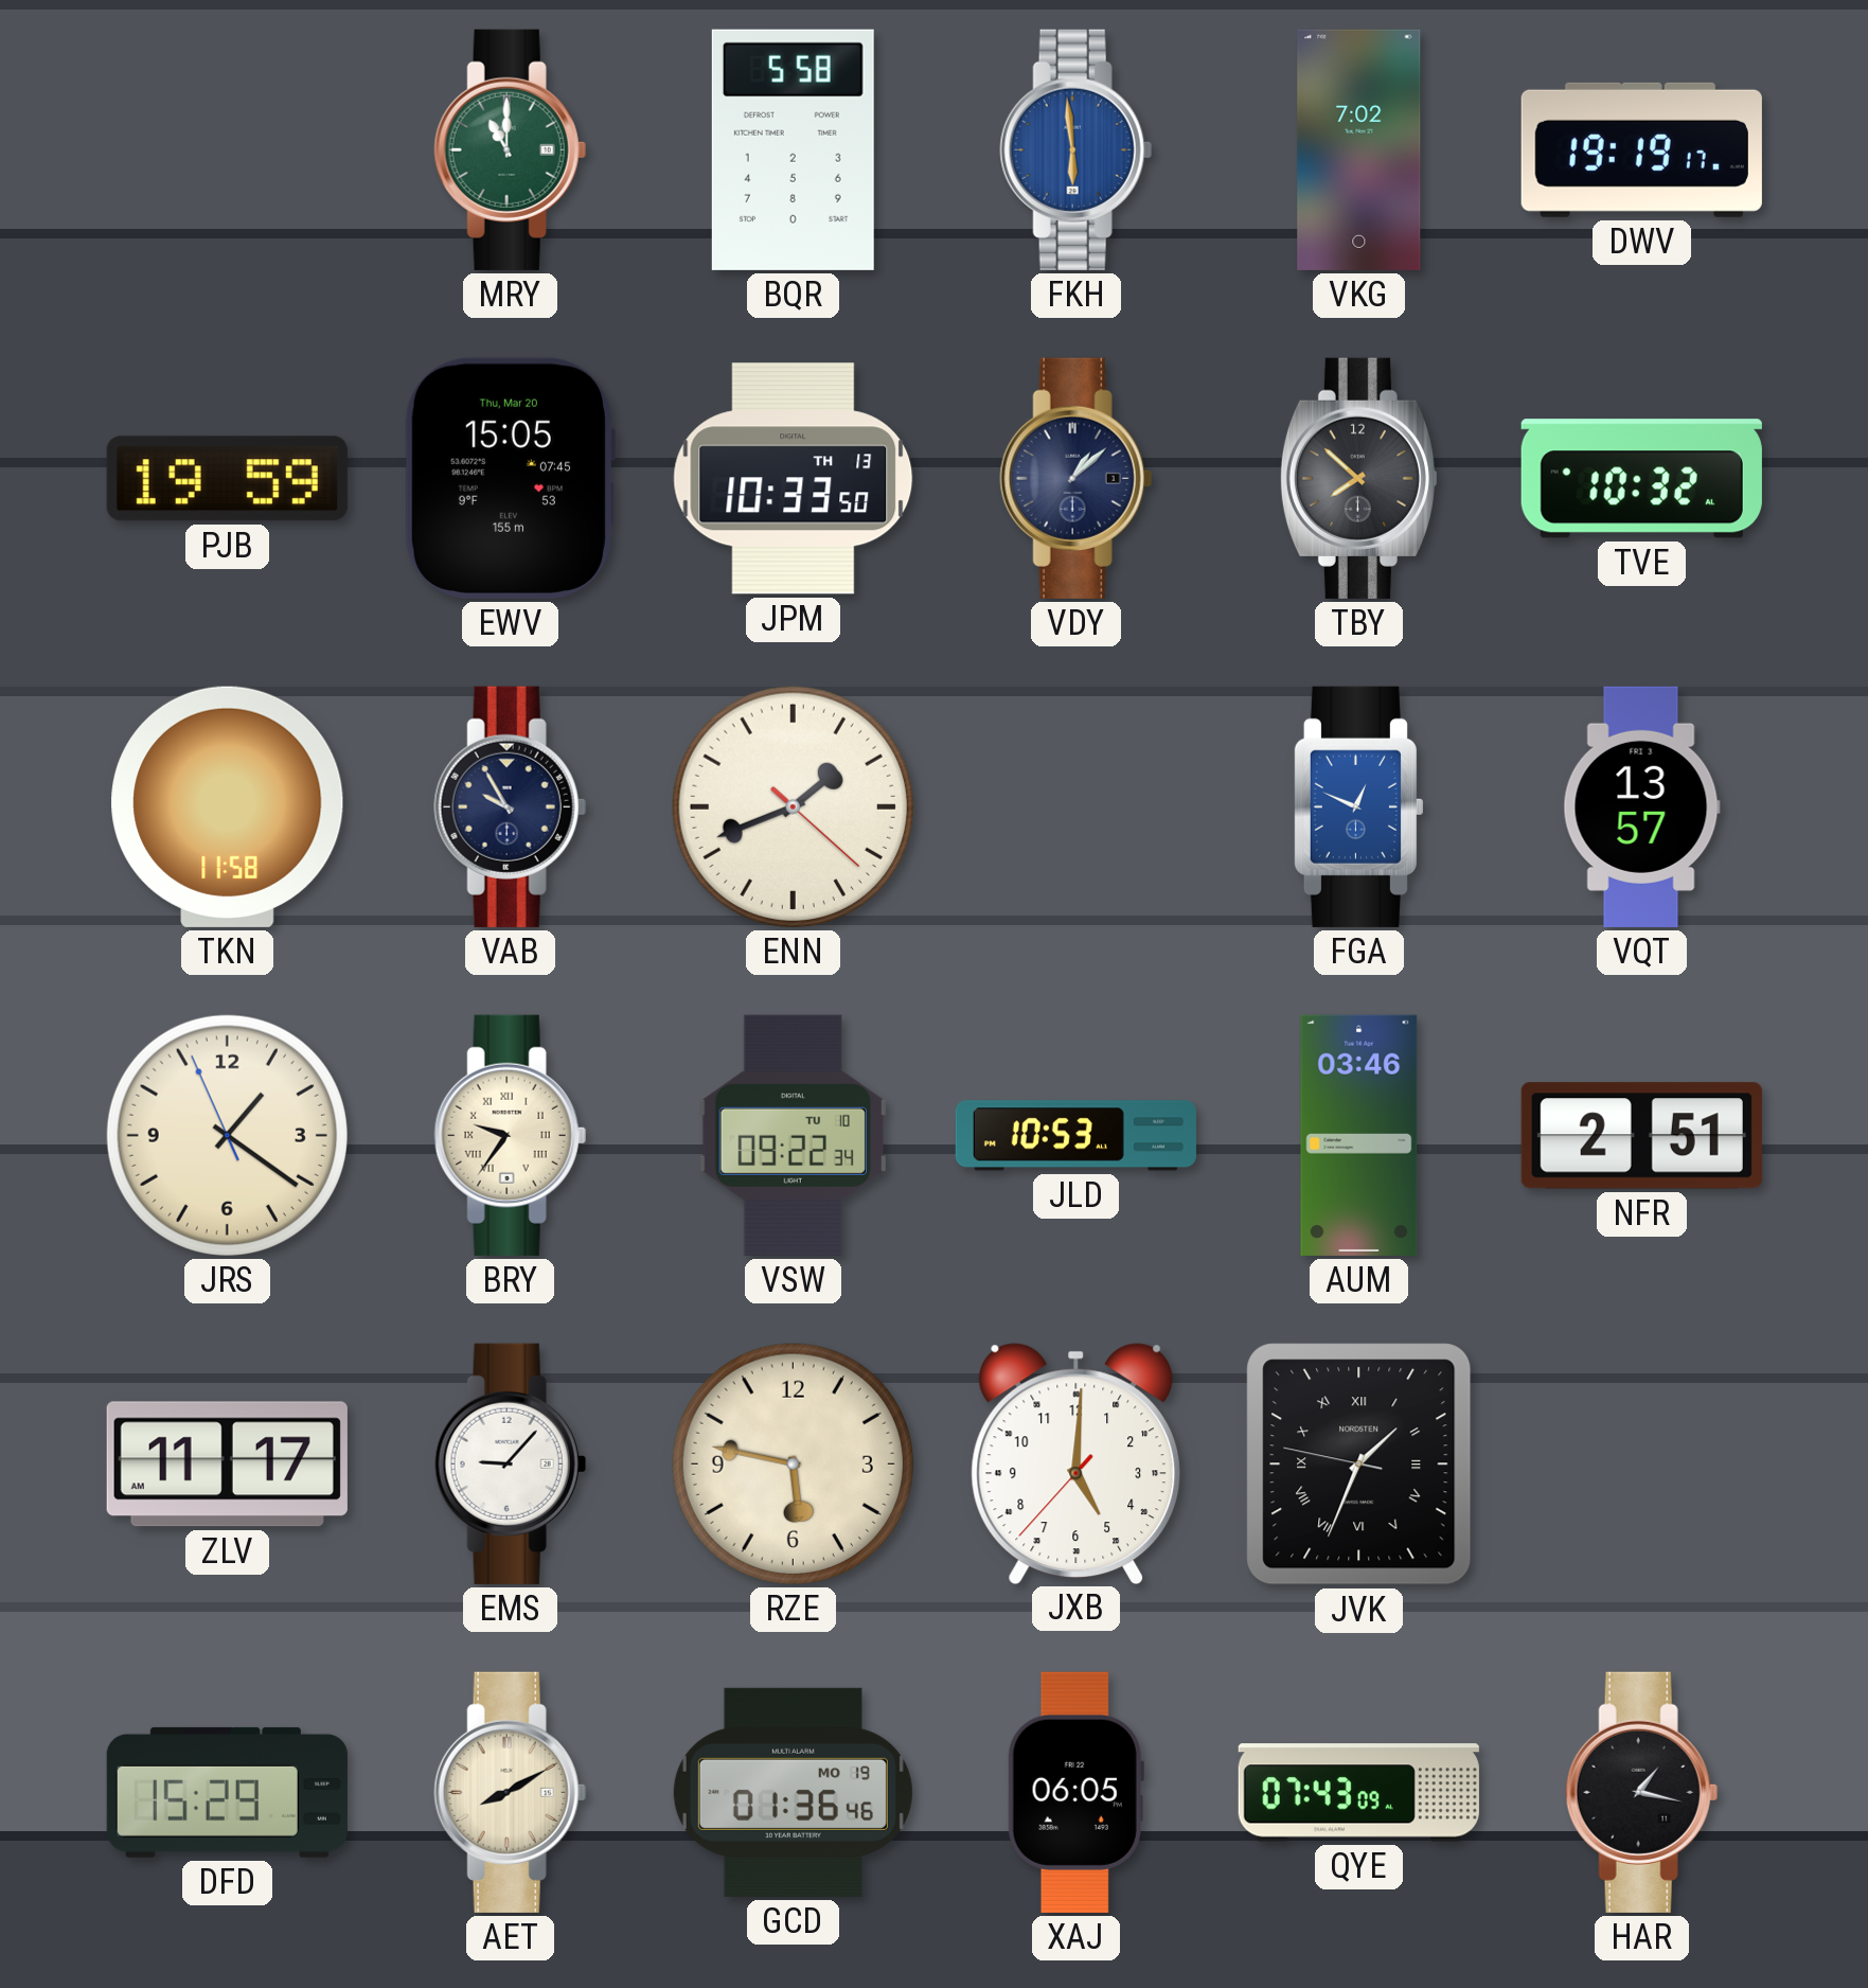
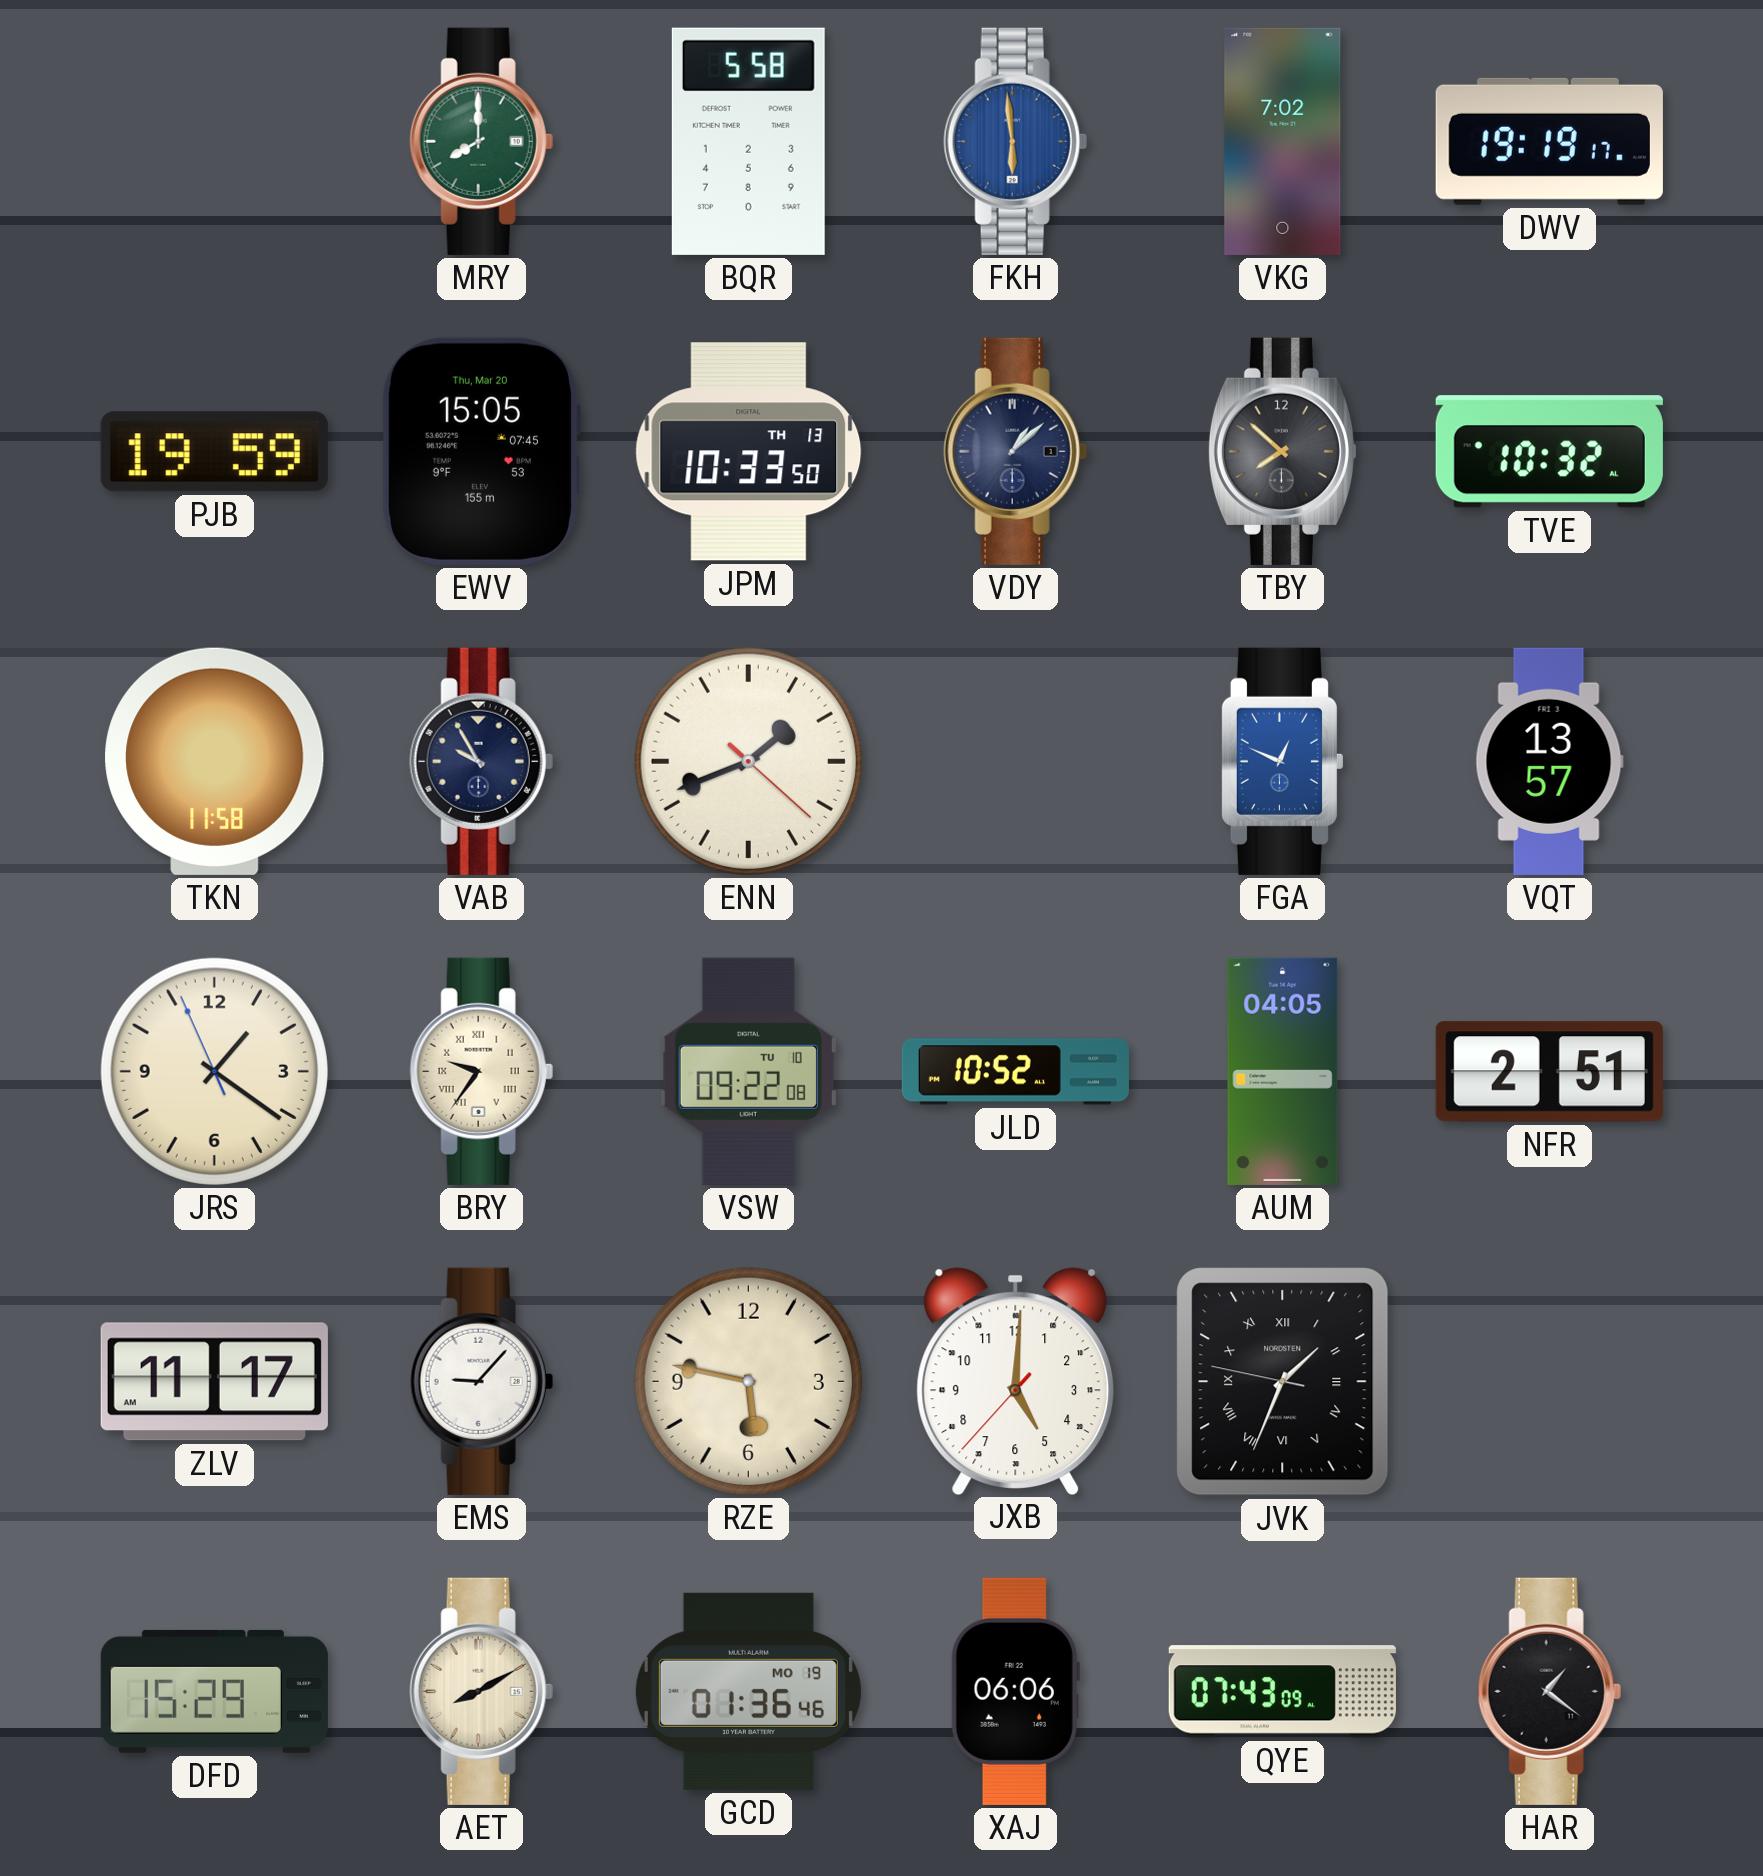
MRY: 11:00 -> 8:00 (481, 141)
VSW: 09:22:34 -> 09:22:08 (748, 1071)
JLD: 10:53 -> 10:52 (1015, 1072)
AUM: 03:46 -> 04:05 (1283, 1071)
XAJ: 06:05 -> 06:06 (1015, 1691)
HAR: 1:17 -> 1:21 (1549, 1691)
